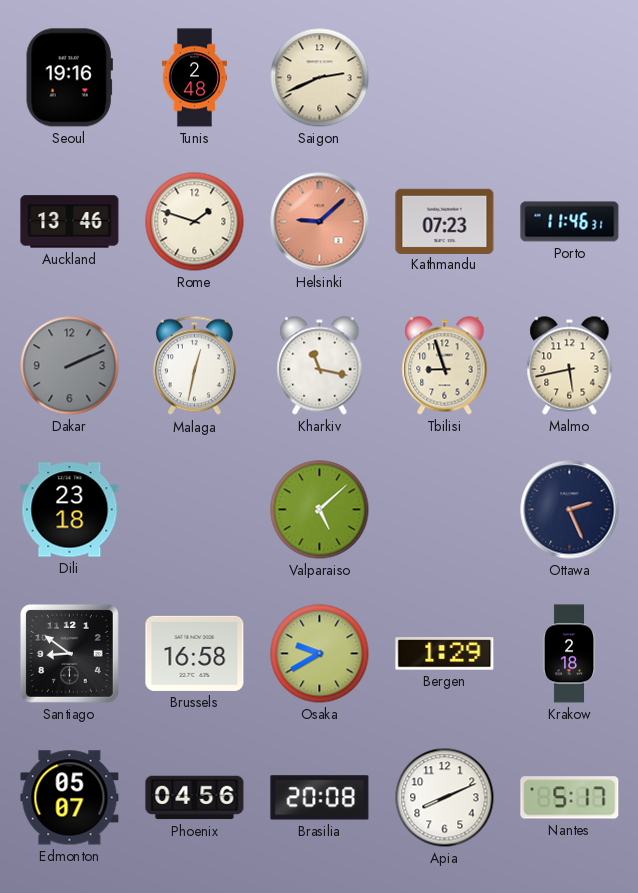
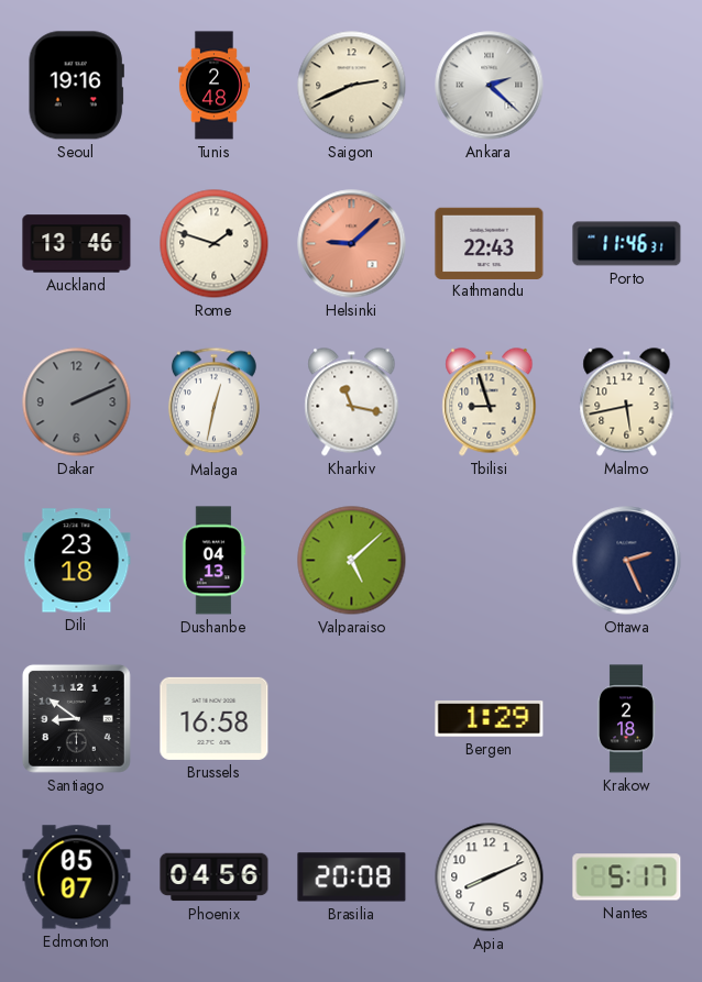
Ankara: none -> 2:22 (490, 86)
Kathmandu: 07:23 -> 22:43 (490, 243)
Dushanbe: none -> 04:13 (213, 561)
Osaka: 9:40 -> none (320, 654)
